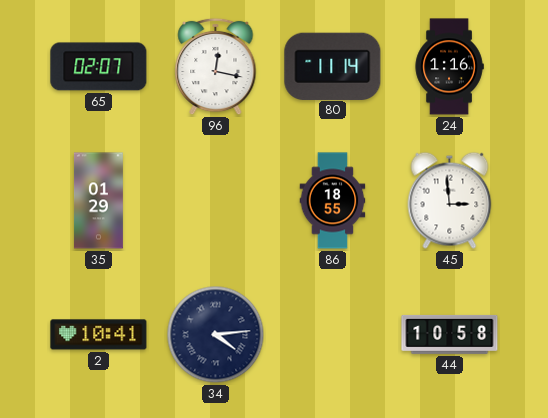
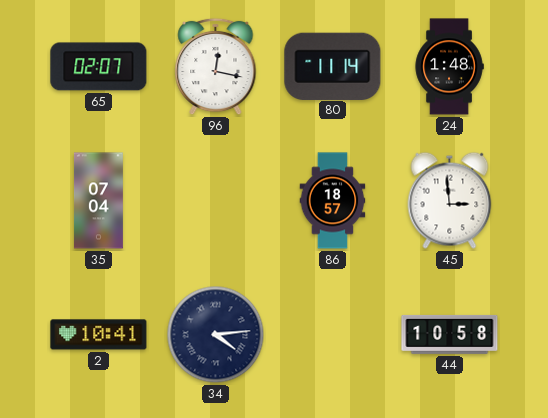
24: 1:16 -> 1:48 (449, 67)
35: 01:29 -> 07:04 (98, 201)
86: 18:55 -> 18:57 (333, 201)
